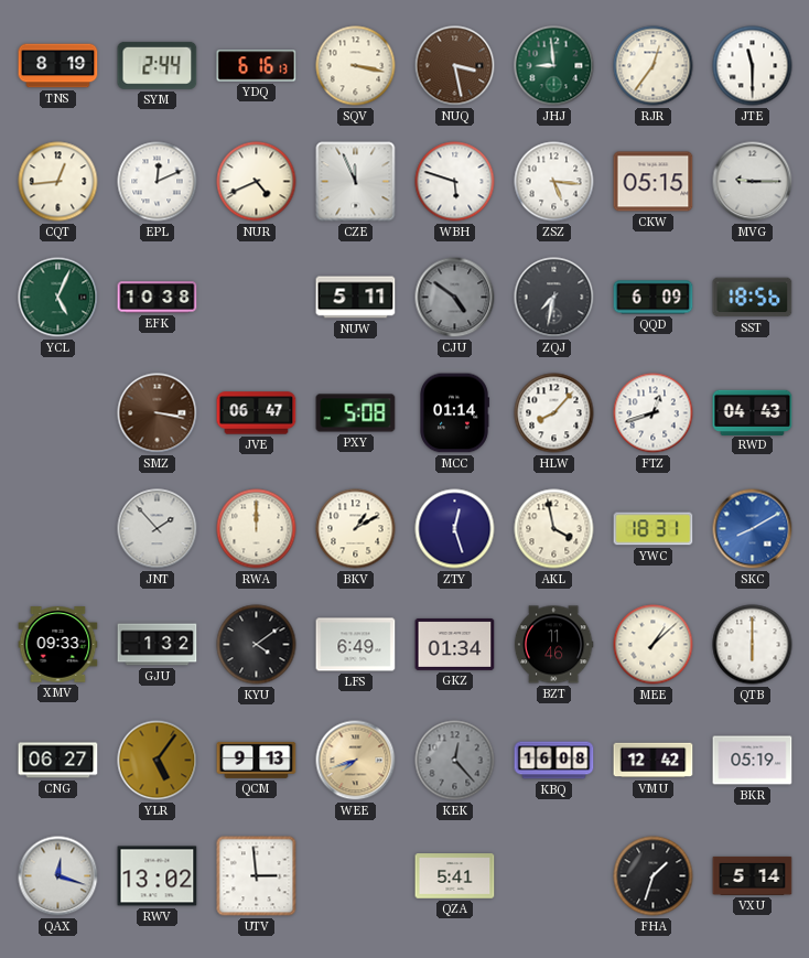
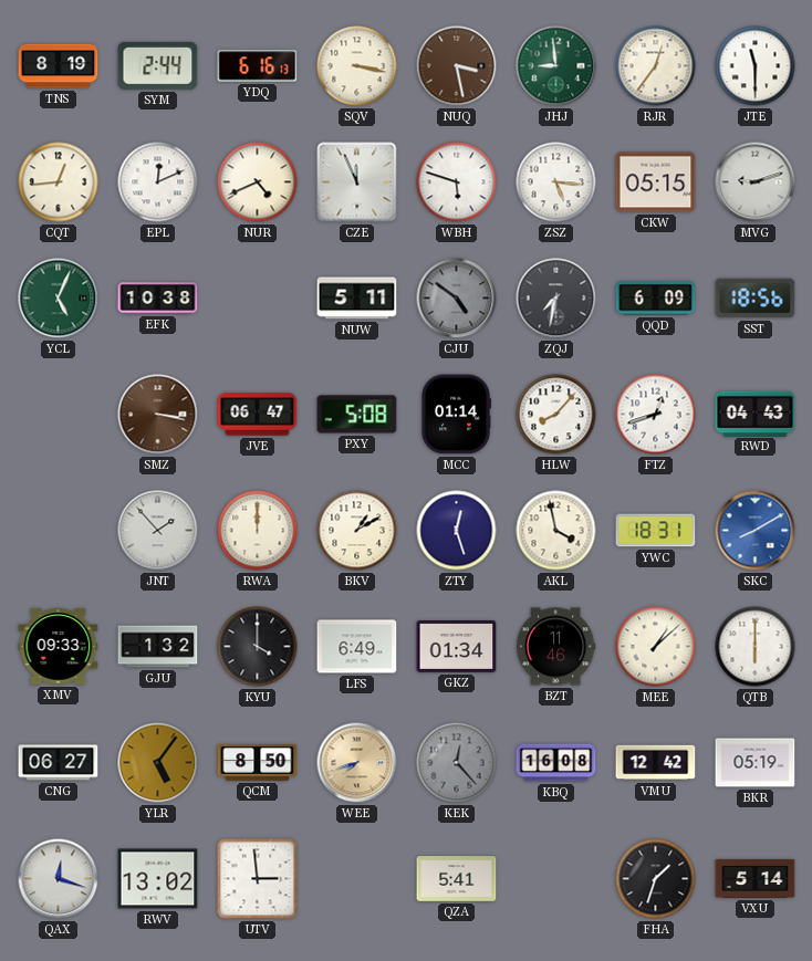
MVG: 9:15 -> 9:12 (756, 182)
KYU: 4:09 -> 4:00 (258, 647)
QCM: 9:13 -> 8:50 (258, 762)
